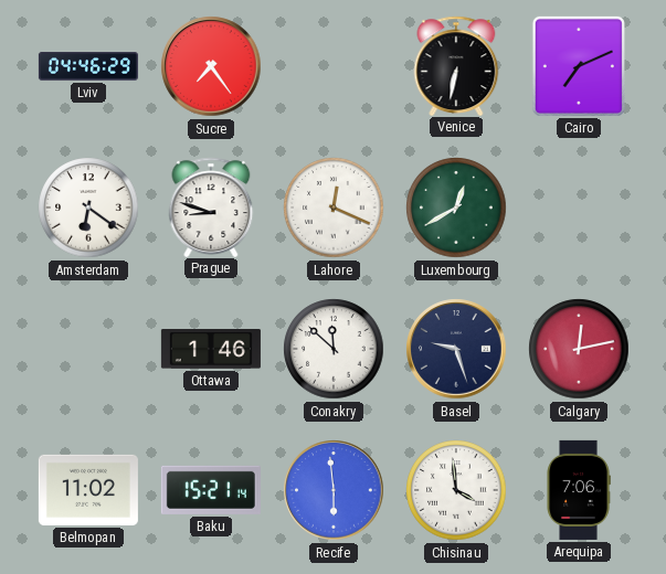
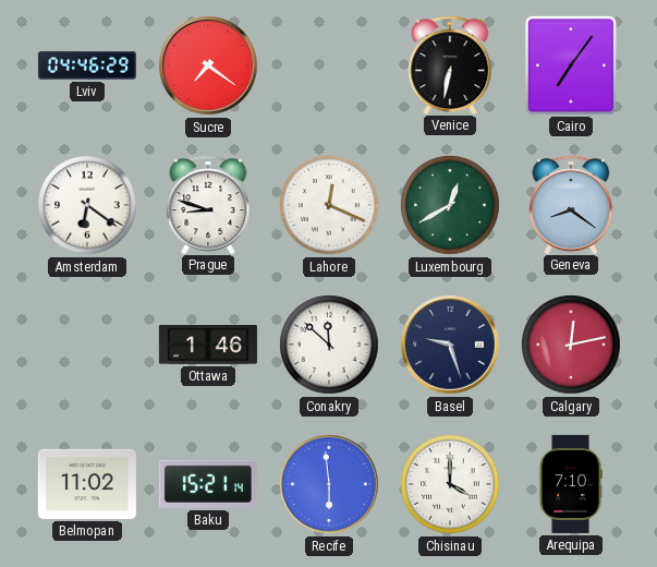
Sucre: 7:24 -> 7:21 (208, 65)
Cairo: 7:11 -> 7:06 (571, 65)
Geneva: none -> 8:21 (571, 204)
Chisinau: 3:59 -> 4:00 (450, 484)
Arequipa: 7:06 -> 7:10 (571, 484)
